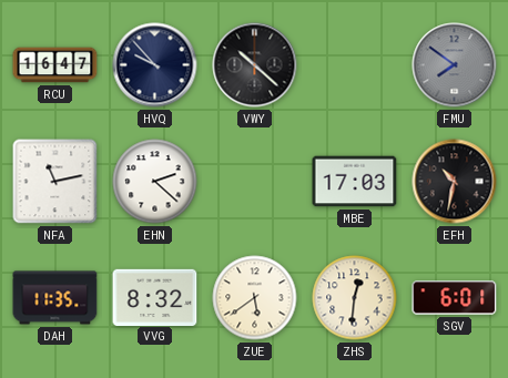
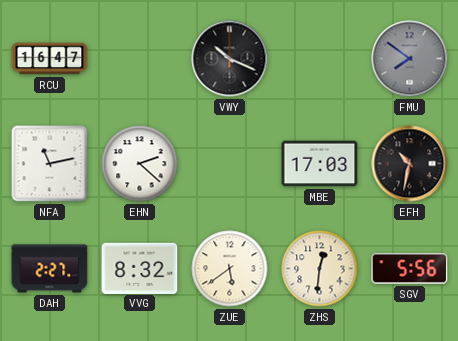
HVQ: 9:53 -> none (155, 65)
VWY: 10:22 -> 10:19 (230, 59)
DAH: 11:35 -> 2:27 (50, 269)
SGV: 6:01 -> 5:56 (410, 269)
